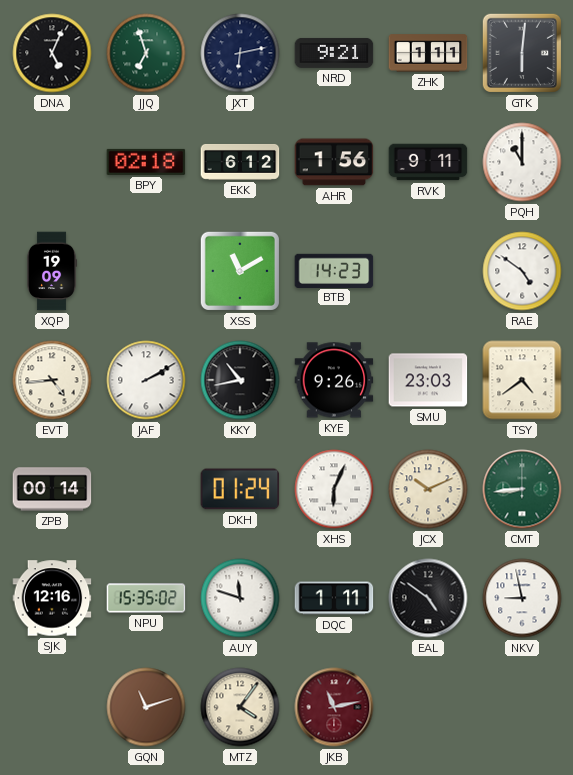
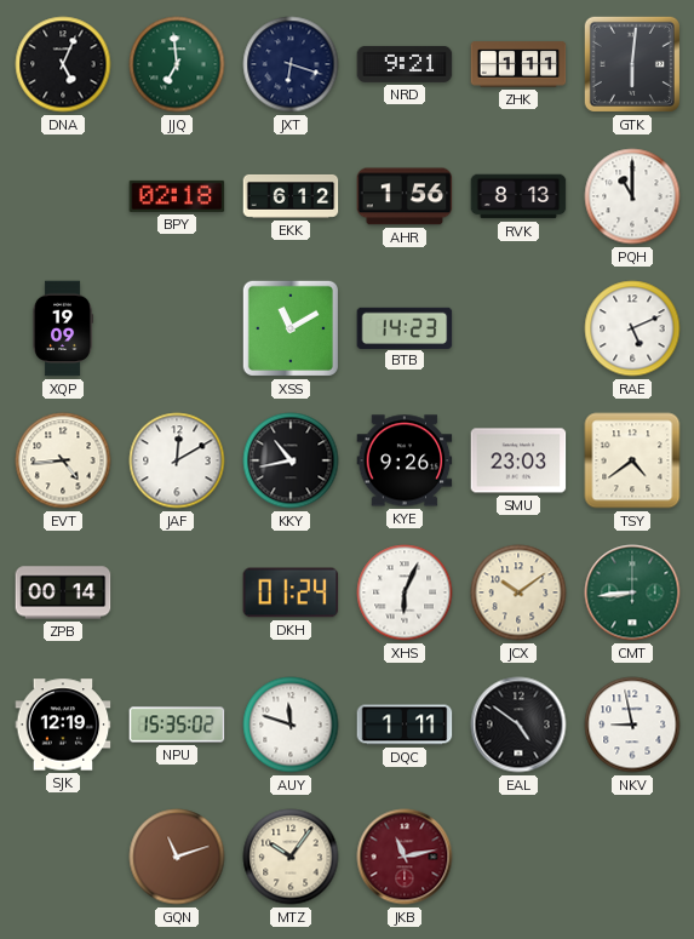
JJQ: 6:57 -> 6:59 (177, 64)
JXT: 6:13 -> 6:18 (291, 64)
RVK: 9:11 -> 8:13 (518, 196)
RAE: 4:51 -> 5:11 (632, 328)
JAF: 2:10 -> 12:10 (177, 460)
JCX: 10:11 -> 10:09 (518, 592)
SJK: 12:16 -> 12:19 (63, 725)
MTZ: 4:06 -> 10:06 (291, 857)
